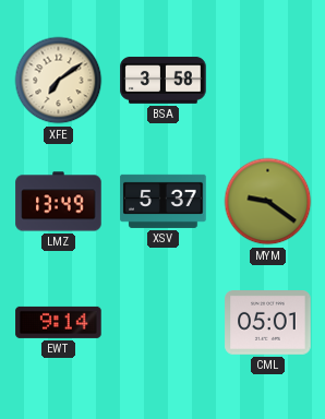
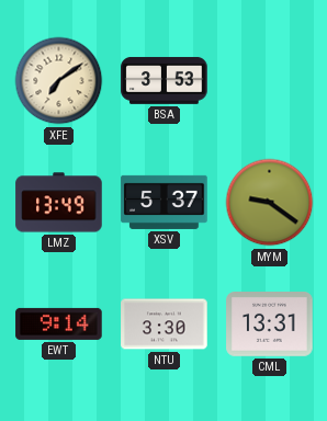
BSA: 3:58 -> 3:53 (165, 81)
NTU: none -> 3:30 (165, 325)
CML: 05:01 -> 13:31 (270, 325)
